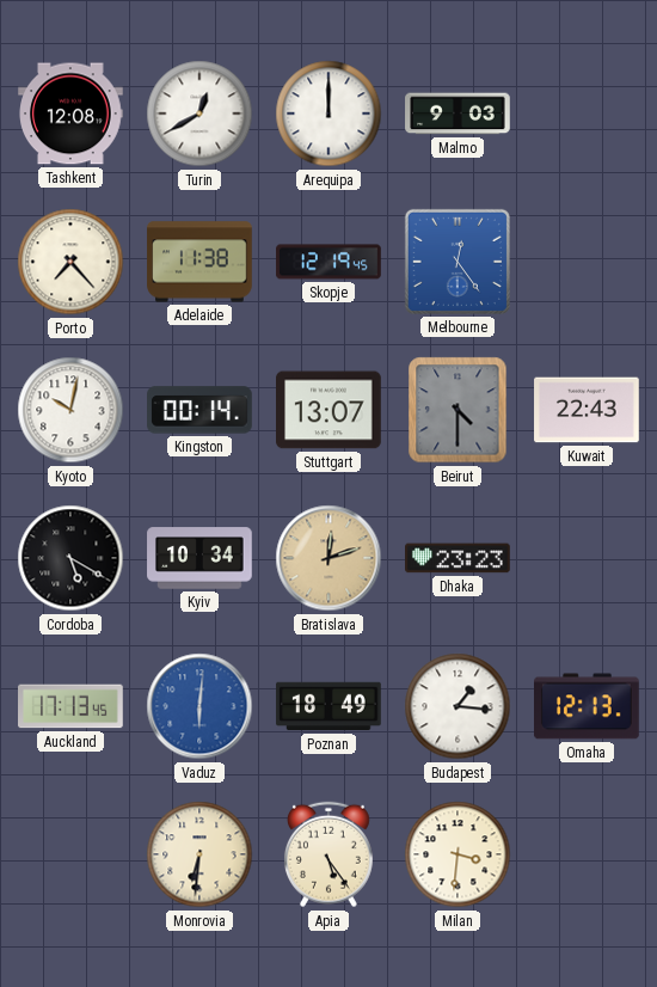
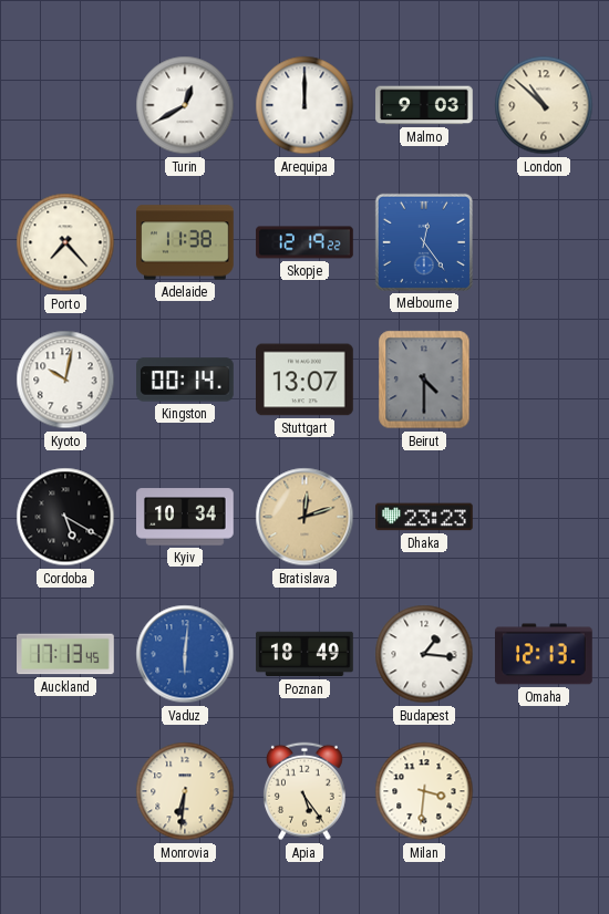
Tashkent: 12:08 -> none (70, 114)
London: none -> 10:52 (544, 105)
Skopje: 12:19:45 -> 12:19:22 (304, 242)
Kuwait: 22:43 -> none (587, 410)
